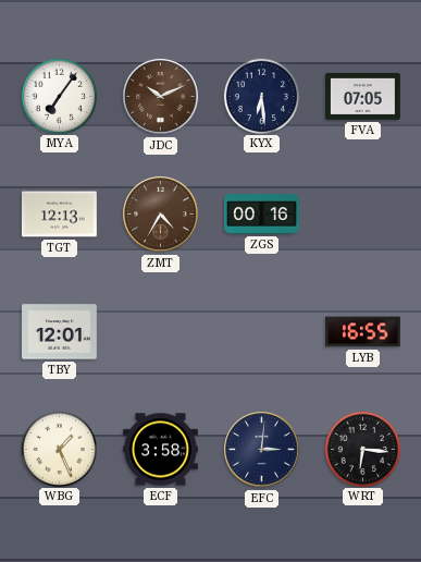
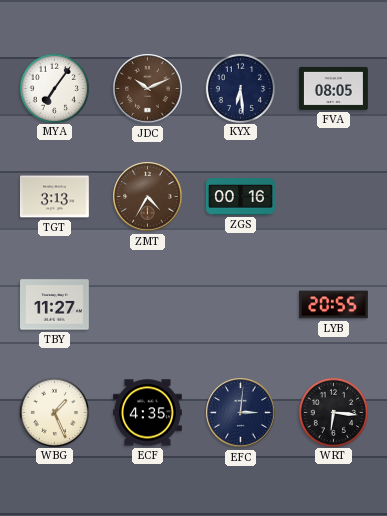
FVA: 07:05 -> 08:05 (334, 88)
TGT: 12:13 -> 3:13 (54, 197)
TBY: 12:01 -> 11:27 (55, 305)
LYB: 16:55 -> 20:55 (334, 305)
ECF: 3:58 -> 4:35 (148, 413)
